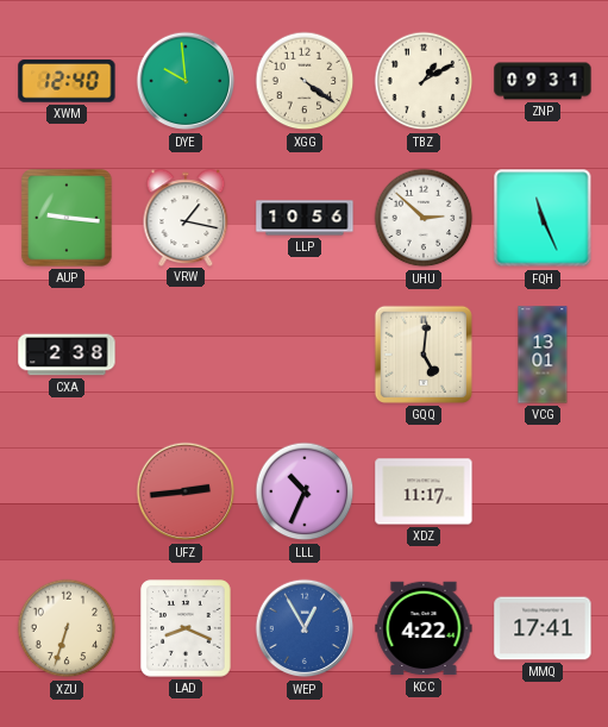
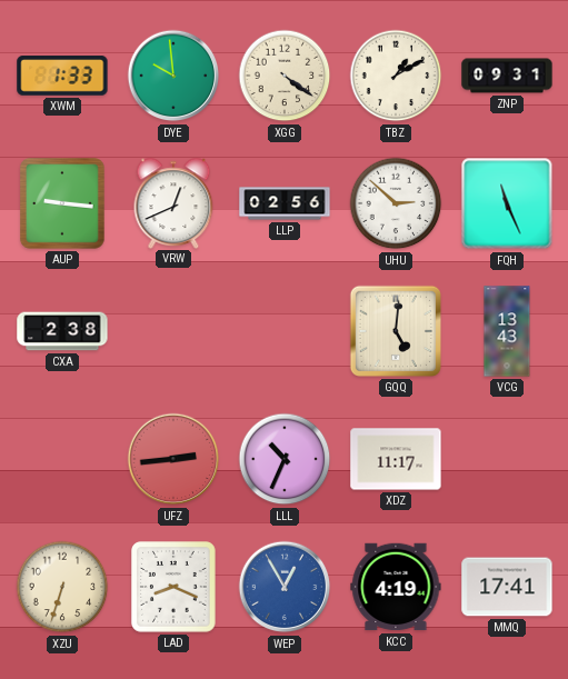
XWM: 12:40 -> 1:33 (62, 76)
VRW: 1:17 -> 12:41 (173, 202)
LLP: 10:56 -> 02:56 (285, 203)
VCG: 13:01 -> 13:43 (507, 331)
KCC: 4:22 -> 4:19 (396, 587)
